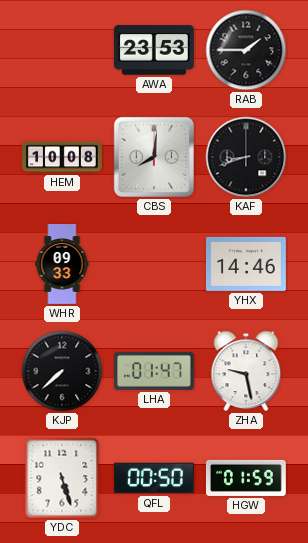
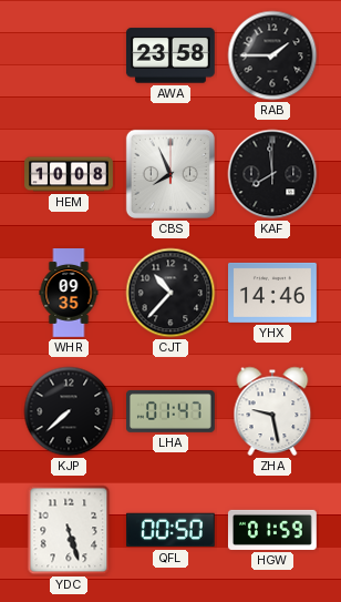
AWA: 23:53 -> 23:58 (170, 55)
CBS: 8:01 -> 7:56 (170, 174)
KAF: 8:42 -> 7:59 (272, 174)
WHR: 09:33 -> 09:35 (69, 294)
CJT: none -> 10:37 (170, 293)
